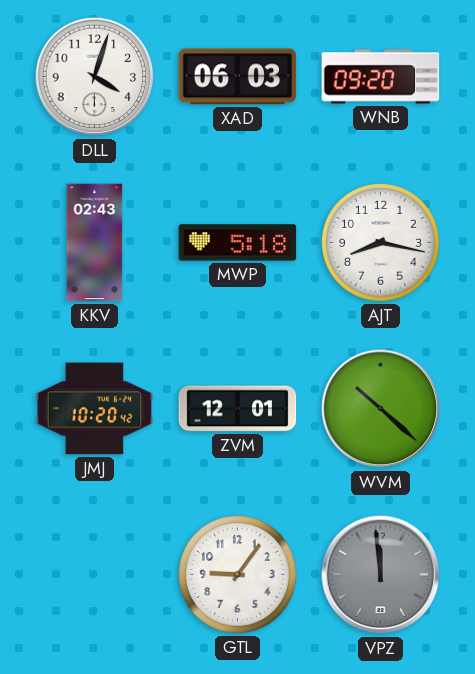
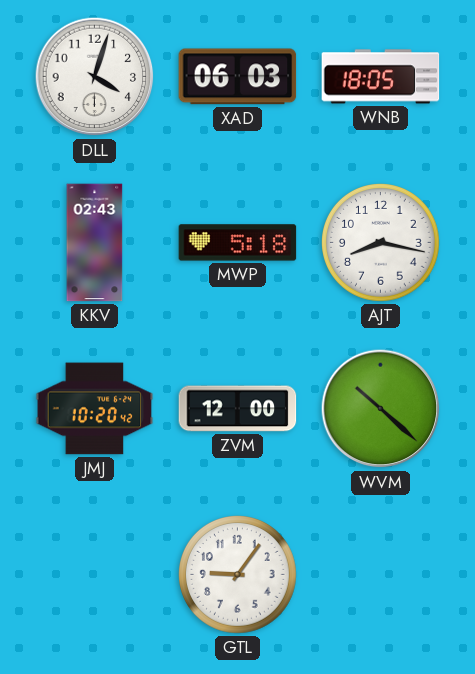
WNB: 09:20 -> 18:05 (381, 77)
ZVM: 12:01 -> 12:00 (238, 409)
VPZ: 11:59 -> none (381, 575)
